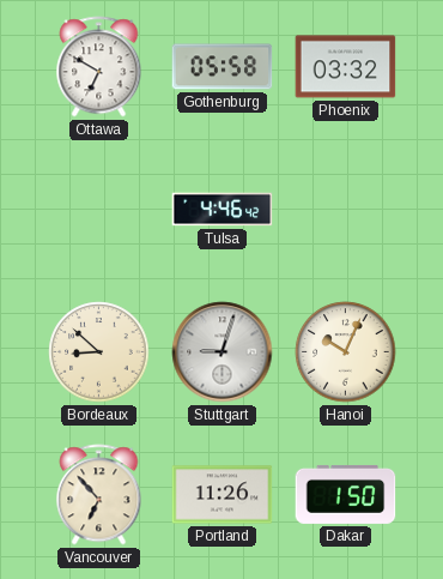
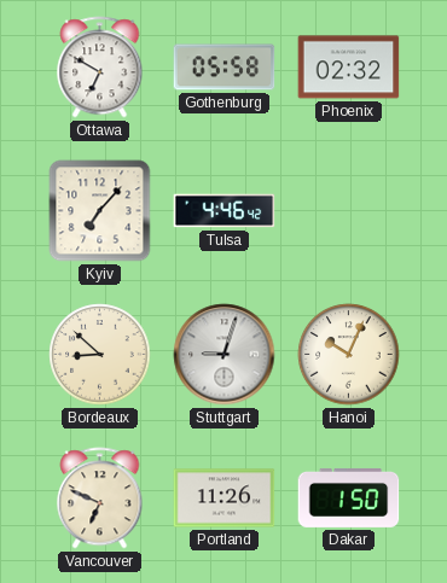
Phoenix: 03:32 -> 02:32 (349, 68)
Kyiv: none -> 7:07 (100, 211)
Vancouver: 6:53 -> 6:49 (100, 499)
